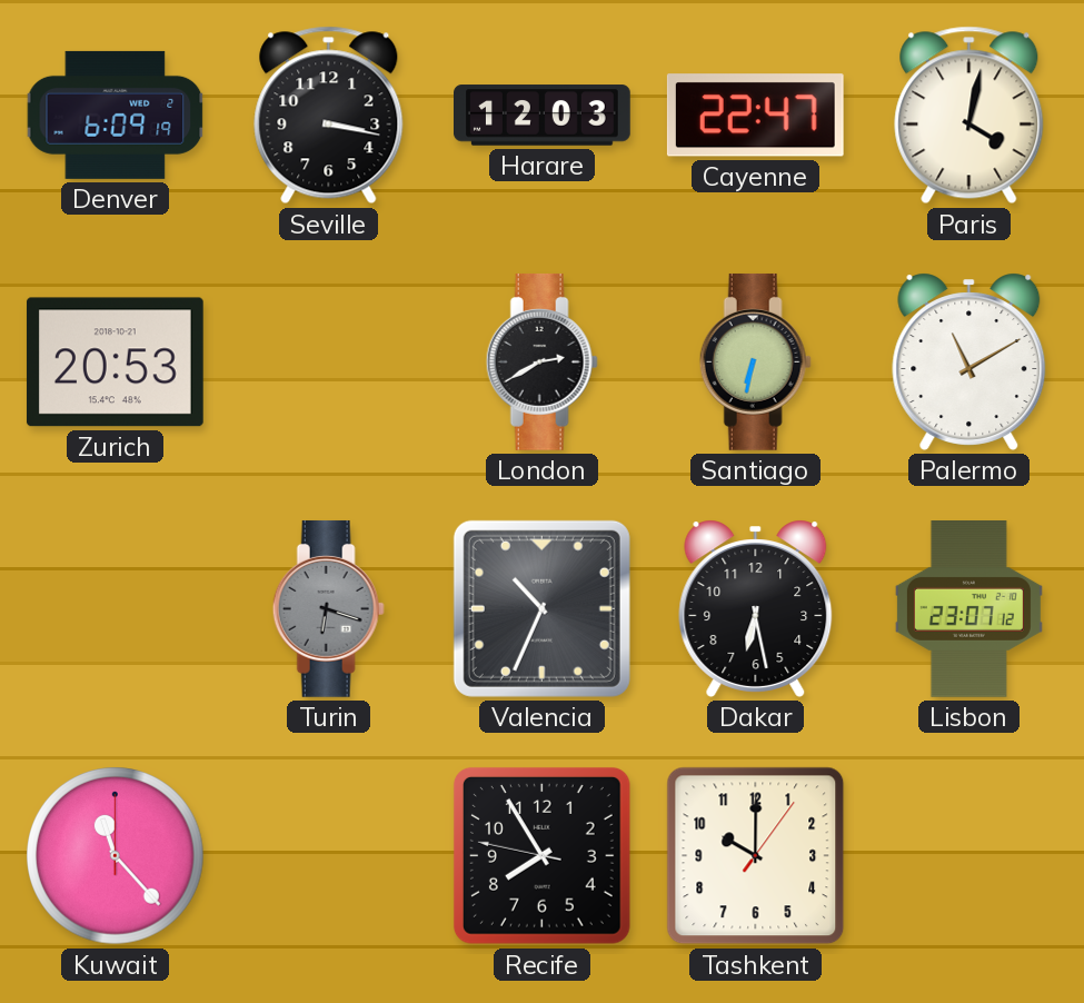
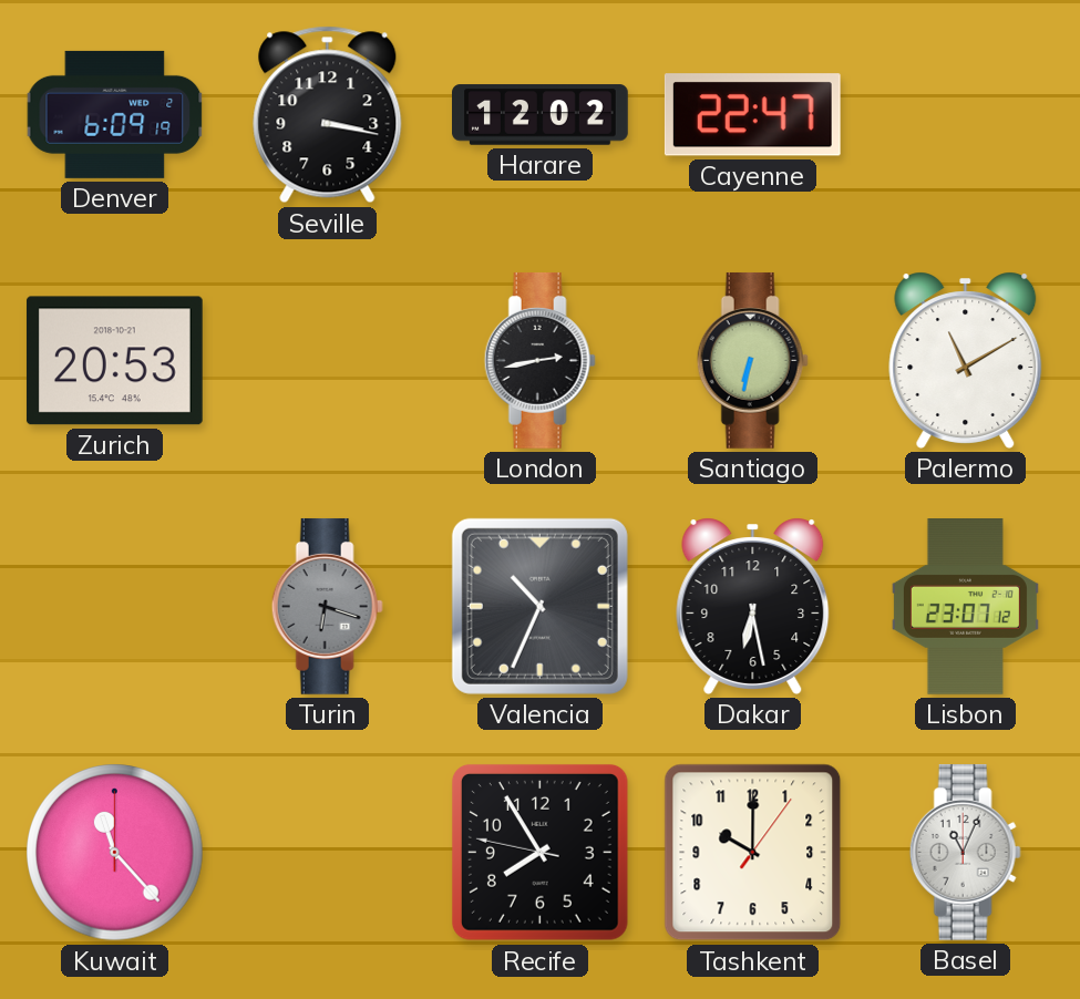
Harare: 12:03 -> 12:02 (541, 115)
Paris: 4:02 -> none (969, 116)
London: 2:40 -> 2:43 (539, 361)
Basel: none -> 11:04 (965, 853)
